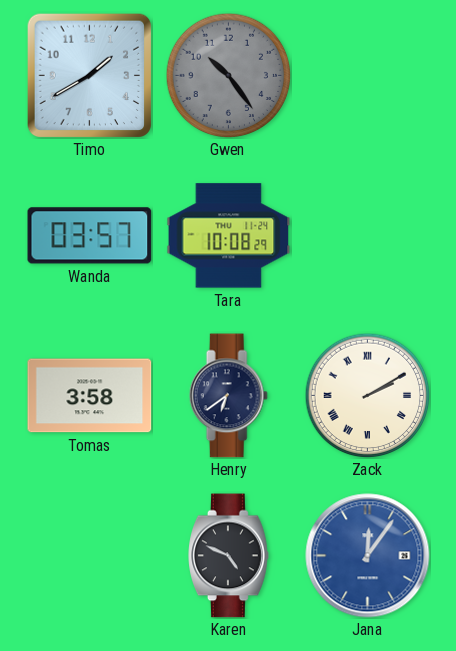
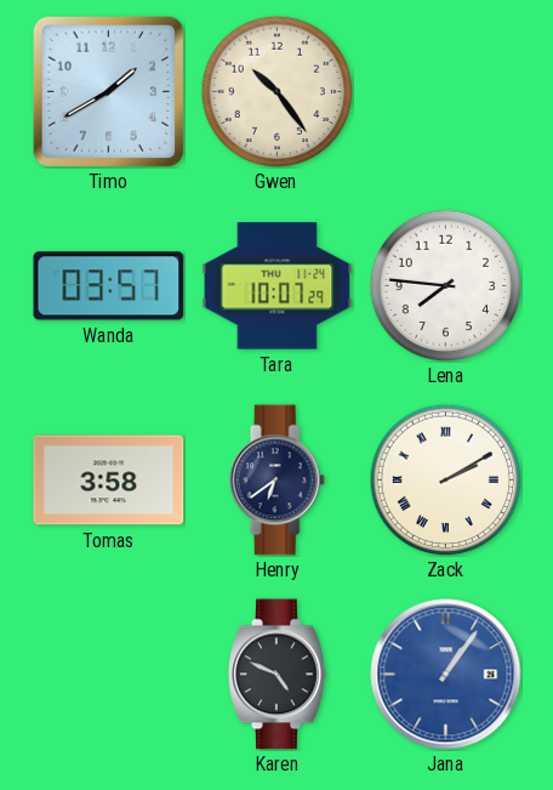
Gwen dial: grey -> cream (276, 91)
Tara: 10:08 -> 10:07 (278, 286)
Lena: none -> 7:46 (445, 285)
Jana: 12:06 -> 1:06 (446, 675)
